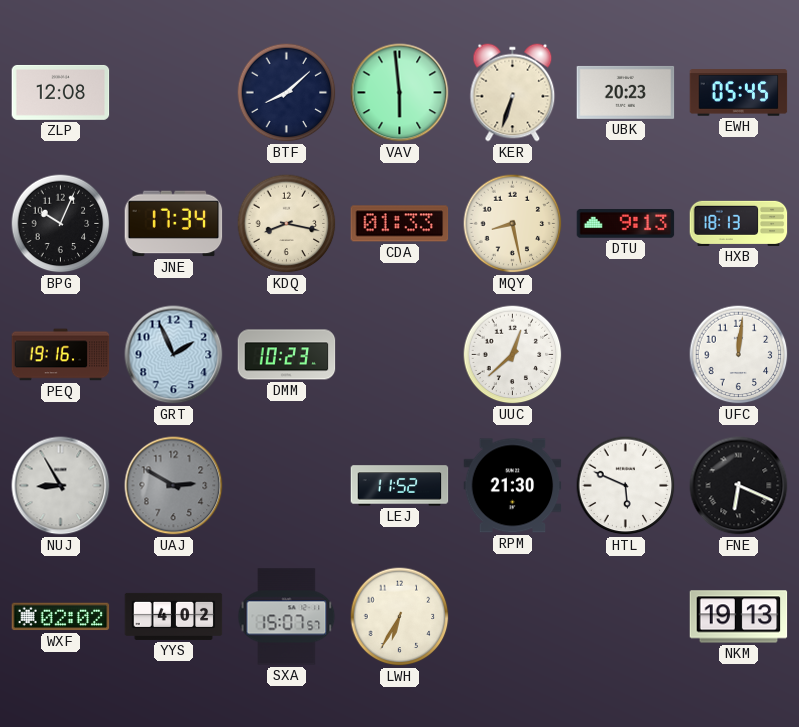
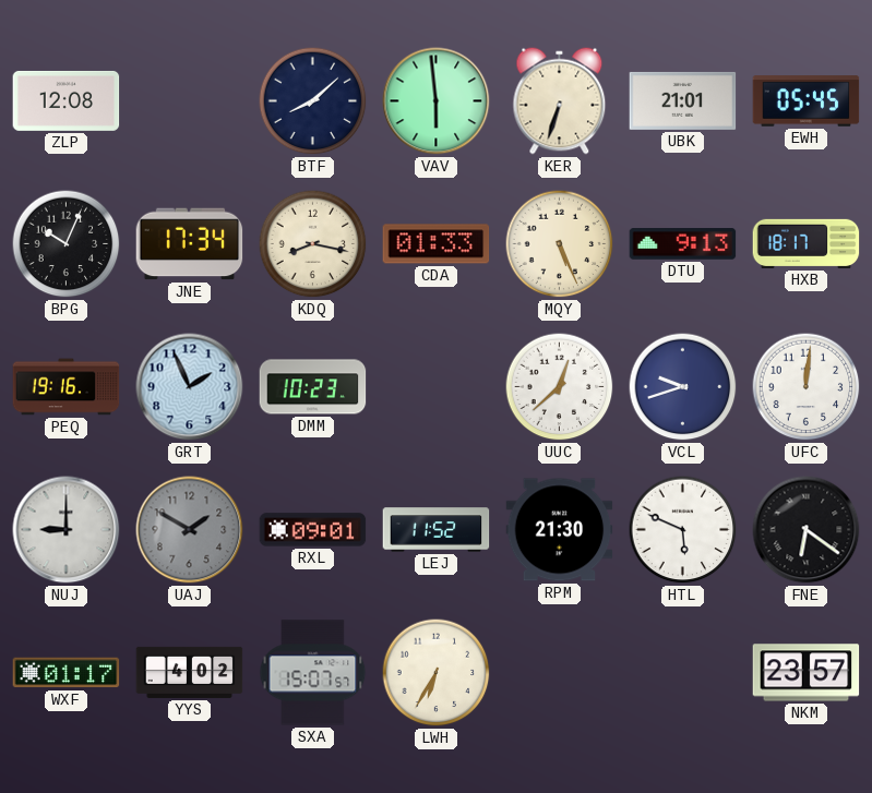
UBK: 20:23 -> 21:01 (683, 100)
MQY: 8:28 -> 5:26 (560, 244)
HXB: 18:13 -> 18:17 (807, 243)
VCL: none -> 9:42 (683, 387)
NUJ: 8:55 -> 9:00 (67, 530)
UAJ: 2:50 -> 1:50 (190, 530)
RXL: none -> 09:01 (313, 530)
FNE: 6:19 -> 6:21 (807, 530)
WXF: 02:02 -> 01:17 (67, 673)
NKM: 19:13 -> 23:57 (807, 673)
